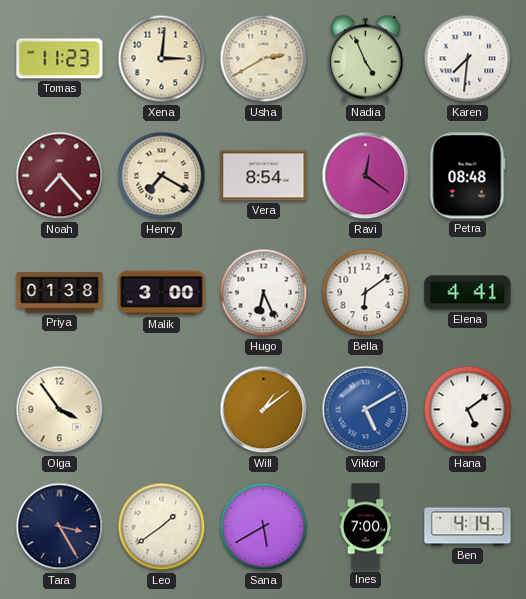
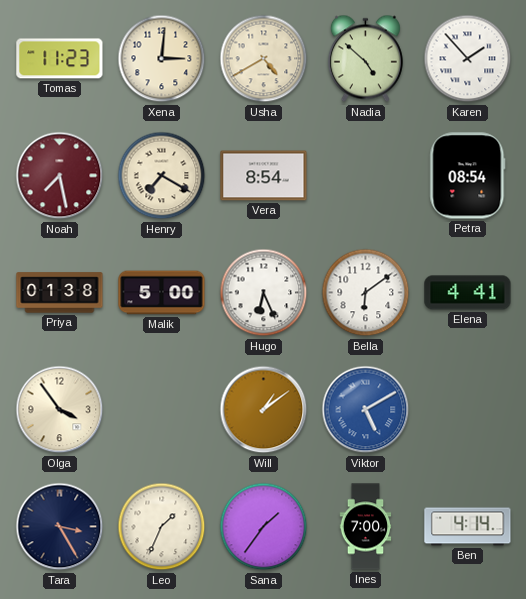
Usha: 2:40 -> 4:40 (264, 59)
Nadia: 4:56 -> 4:52 (365, 59)
Karen: 7:31 -> 1:53 (468, 59)
Noah: 7:23 -> 7:28 (60, 176)
Ravi: 12:21 -> none (366, 176)
Petra: 08:48 -> 08:54 (468, 176)
Malik: 3:00 -> 5:00 (162, 293)
Hana: 5:09 -> none (468, 410)
Leo: 1:39 -> 1:34 (162, 527)
Sana: 5:40 -> 1:36 (264, 527)
